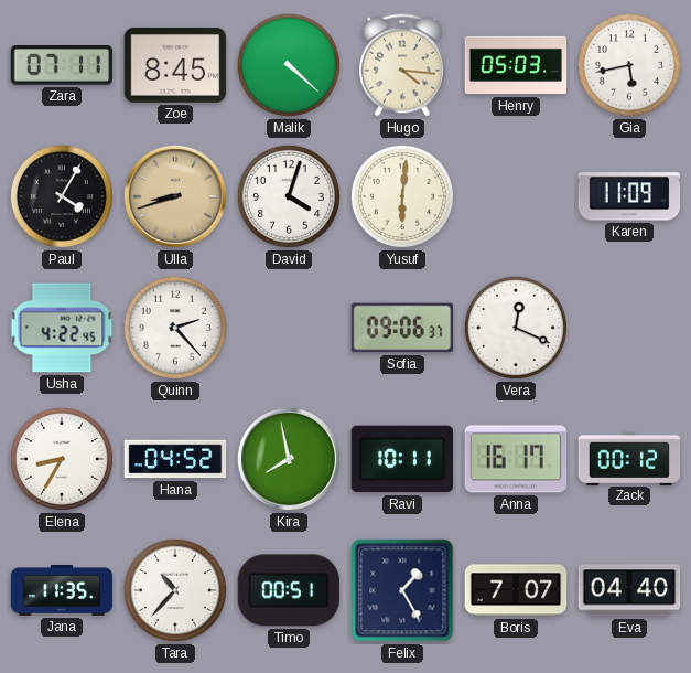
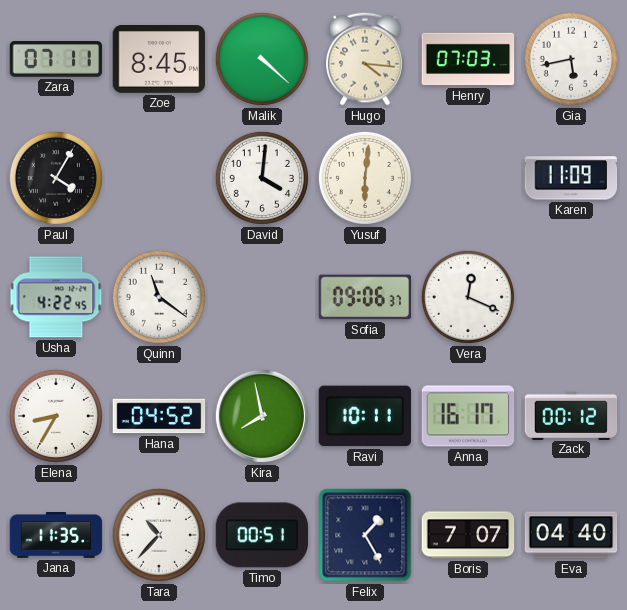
Henry: 05:03 -> 07:03 (468, 59)
Ulla: 8:42 -> none (175, 196)
David: 4:03 -> 4:01 (262, 178)
Quinn: 2:23 -> 11:21 (159, 297)
